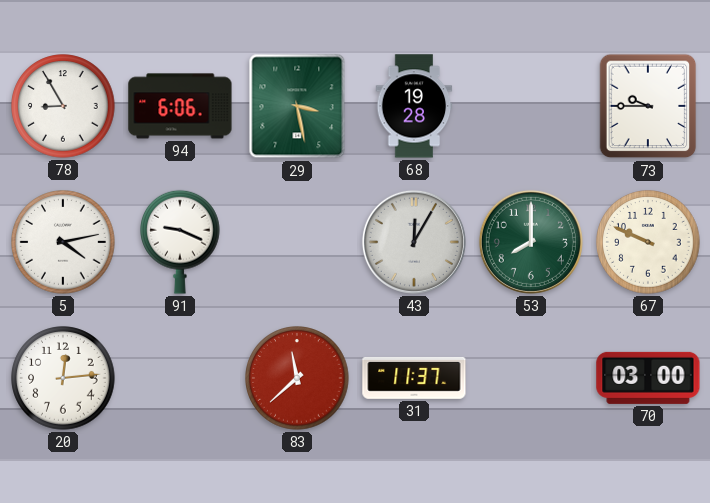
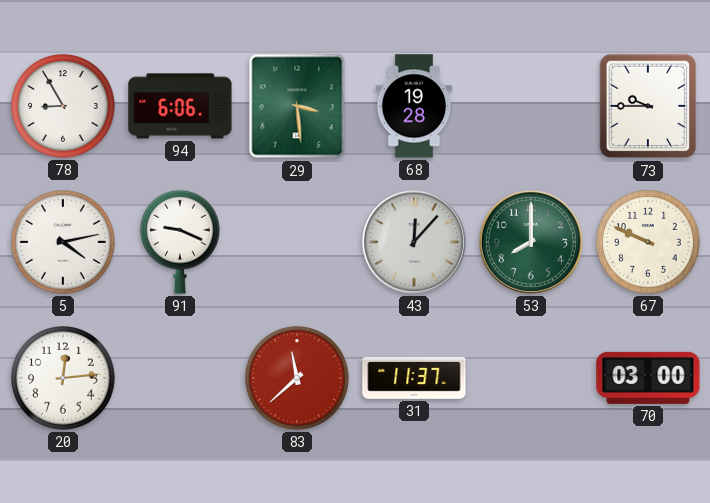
29: 3:28 -> 3:29 (297, 106)
43: 12:05 -> 12:07 (414, 242)
